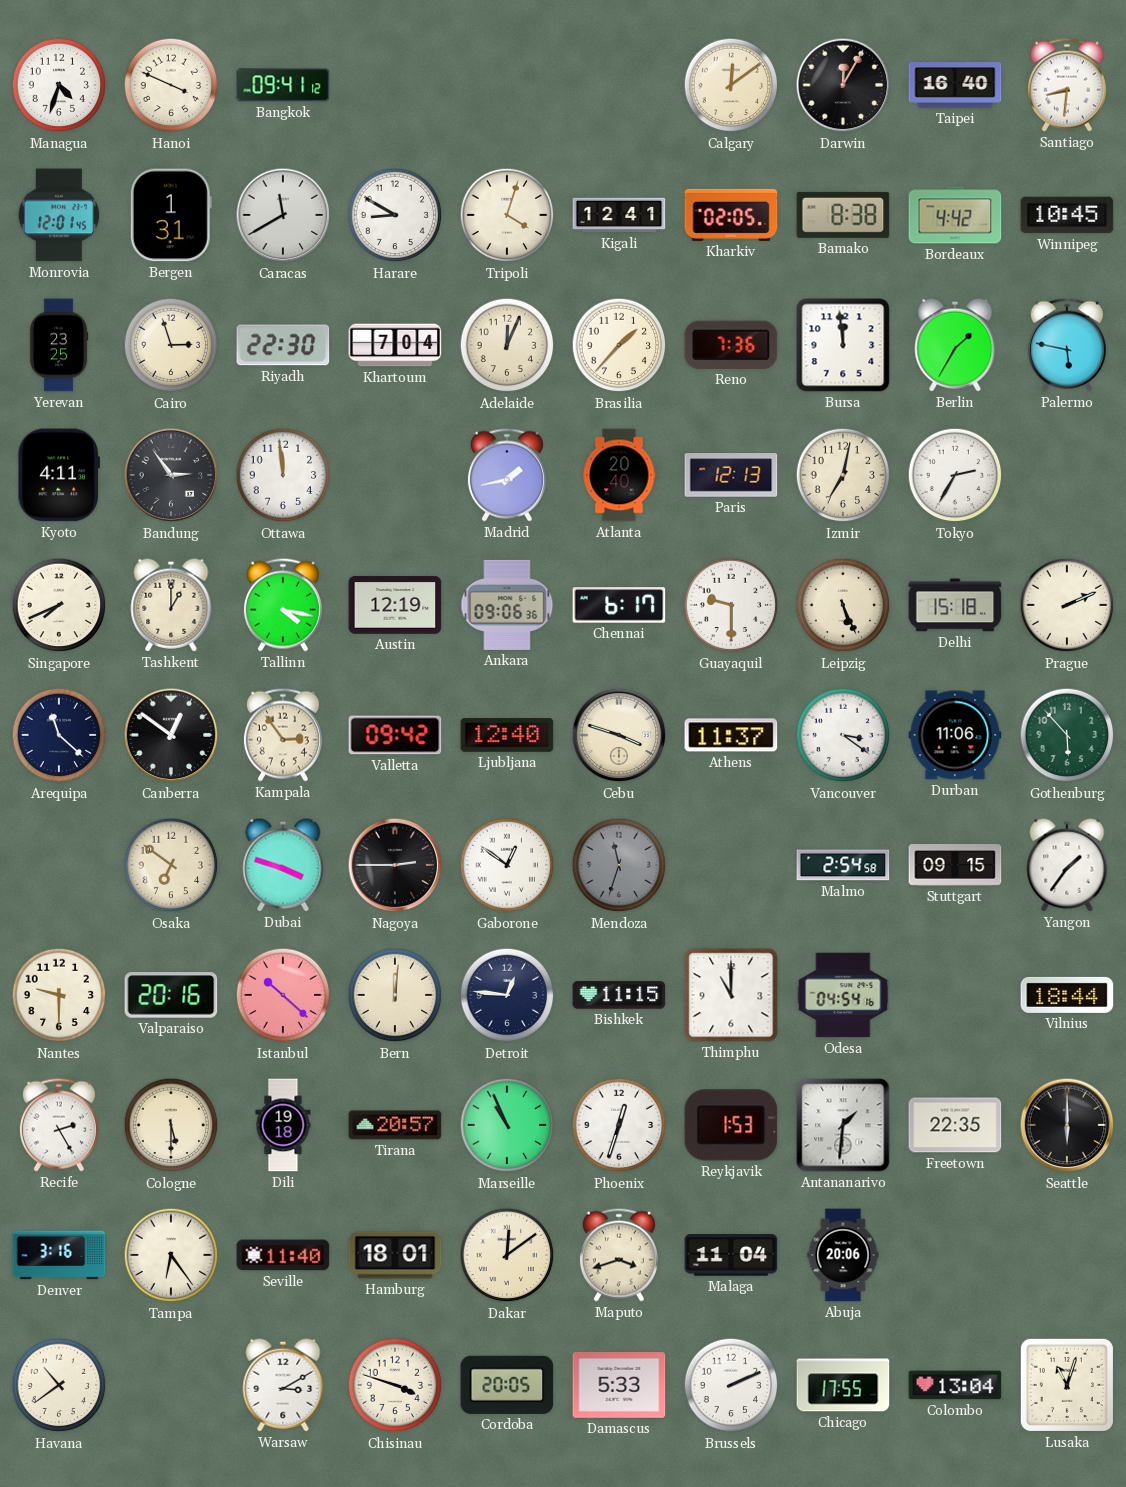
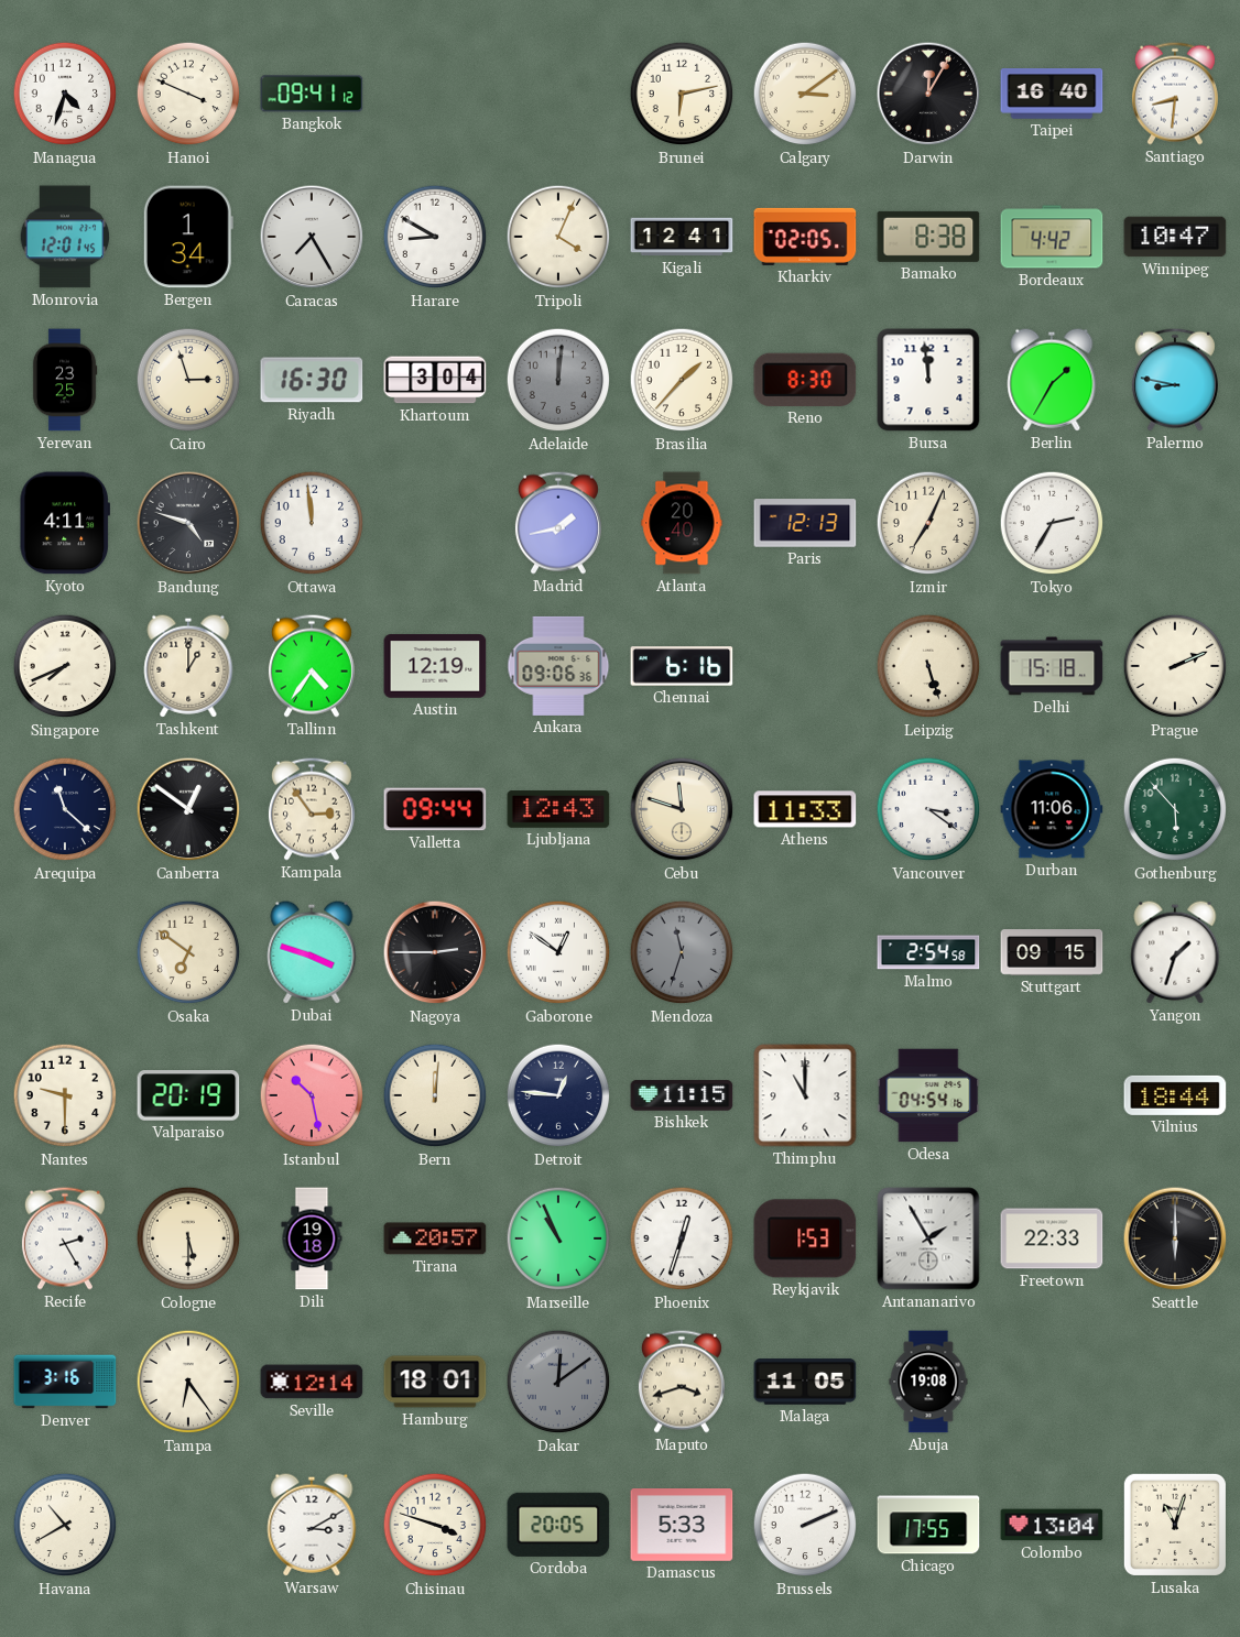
Brunei: none -> 6:13 (682, 94)
Calgary: 12:09 -> 3:09 (805, 94)
Bergen: 1:31 -> 1:34 (188, 237)
Caracas: 11:40 -> 7:25 (312, 237)
Tripoli: 4:03 -> 4:04 (558, 237)
Winnipeg: 10:45 -> 10:47 (1175, 237)
Riyadh: 22:30 -> 16:30 (312, 380)
Khartoum: 7:04 -> 3:04 (435, 380)
Adelaide: 12:04 -> 12:01 (558, 380)
Adelaide dial: cream -> grey (558, 380)
Reno: 7:36 -> 8:30 (805, 380)
Palermo: 5:47 -> 8:47 (1175, 380)
Bandung: 2:54 -> 4:48 (188, 523)
Izmir: 7:02 -> 7:04 (928, 523)
Tallinn: 4:17 -> 4:36 (312, 666)
Chennai: 6:17 -> 6:16 (682, 666)
Guayaquil: 9:30 -> none (731, 605)
Leipzig: 5:26 -> 5:27 (928, 666)
Valletta: 09:42 -> 09:44 (435, 809)
Ljubljana: 12:40 -> 12:43 (558, 809)
Cebu: 3:48 -> 11:48 (682, 809)
Athens: 11:37 -> 11:33 (805, 809)
Yangon: 1:36 -> 1:33 (1175, 952)
Valparaiso: 20:16 -> 20:19 (188, 1095)
Istanbul: 10:22 -> 10:28 (312, 1095)
Antananarivo: 1:31 -> 1:55 (928, 1238)
Freetown: 22:35 -> 22:33 (1052, 1238)
Seville: 11:40 -> 12:14 (312, 1382)
Dakar dial: cream -> grey (558, 1382)
Malaga: 11:04 -> 11:05 (805, 1382)
Abuja: 20:06 -> 19:08 (928, 1382)
Havana: 10:39 -> 10:40 (65, 1525)
